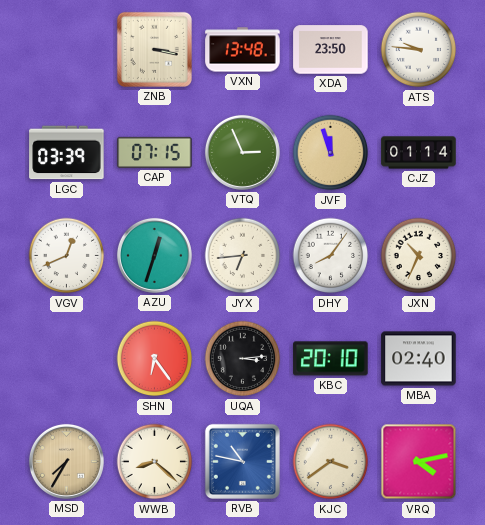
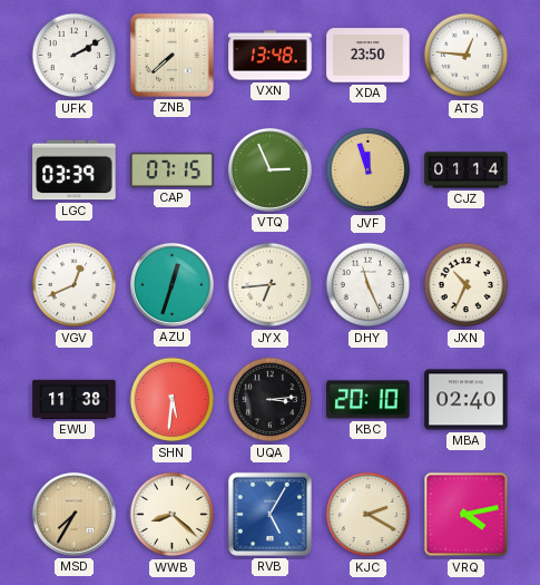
UFK: none -> 2:10 (75, 56)
ZNB: 3:17 -> 7:38 (171, 55)
ATS: 9:46 -> 12:46 (467, 56)
DHY: 8:06 -> 11:26 (369, 285)
EWU: none -> 11:38 (75, 399)
SHN: 6:24 -> 5:31 (173, 400)
RVB: 10:47 -> 5:05 (269, 514)
KJC: 3:39 -> 2:20 (369, 515)
